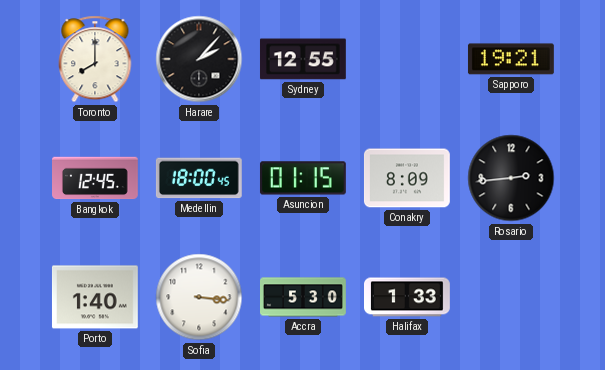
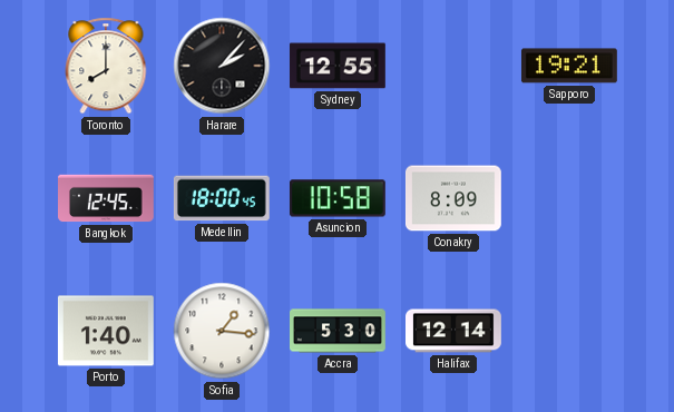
Asuncion: 01:15 -> 10:58 (338, 198)
Rosario: 2:44 -> none (511, 178)
Sofia: 3:16 -> 1:16 (222, 331)
Halifax: 1:33 -> 12:14 (455, 331)
